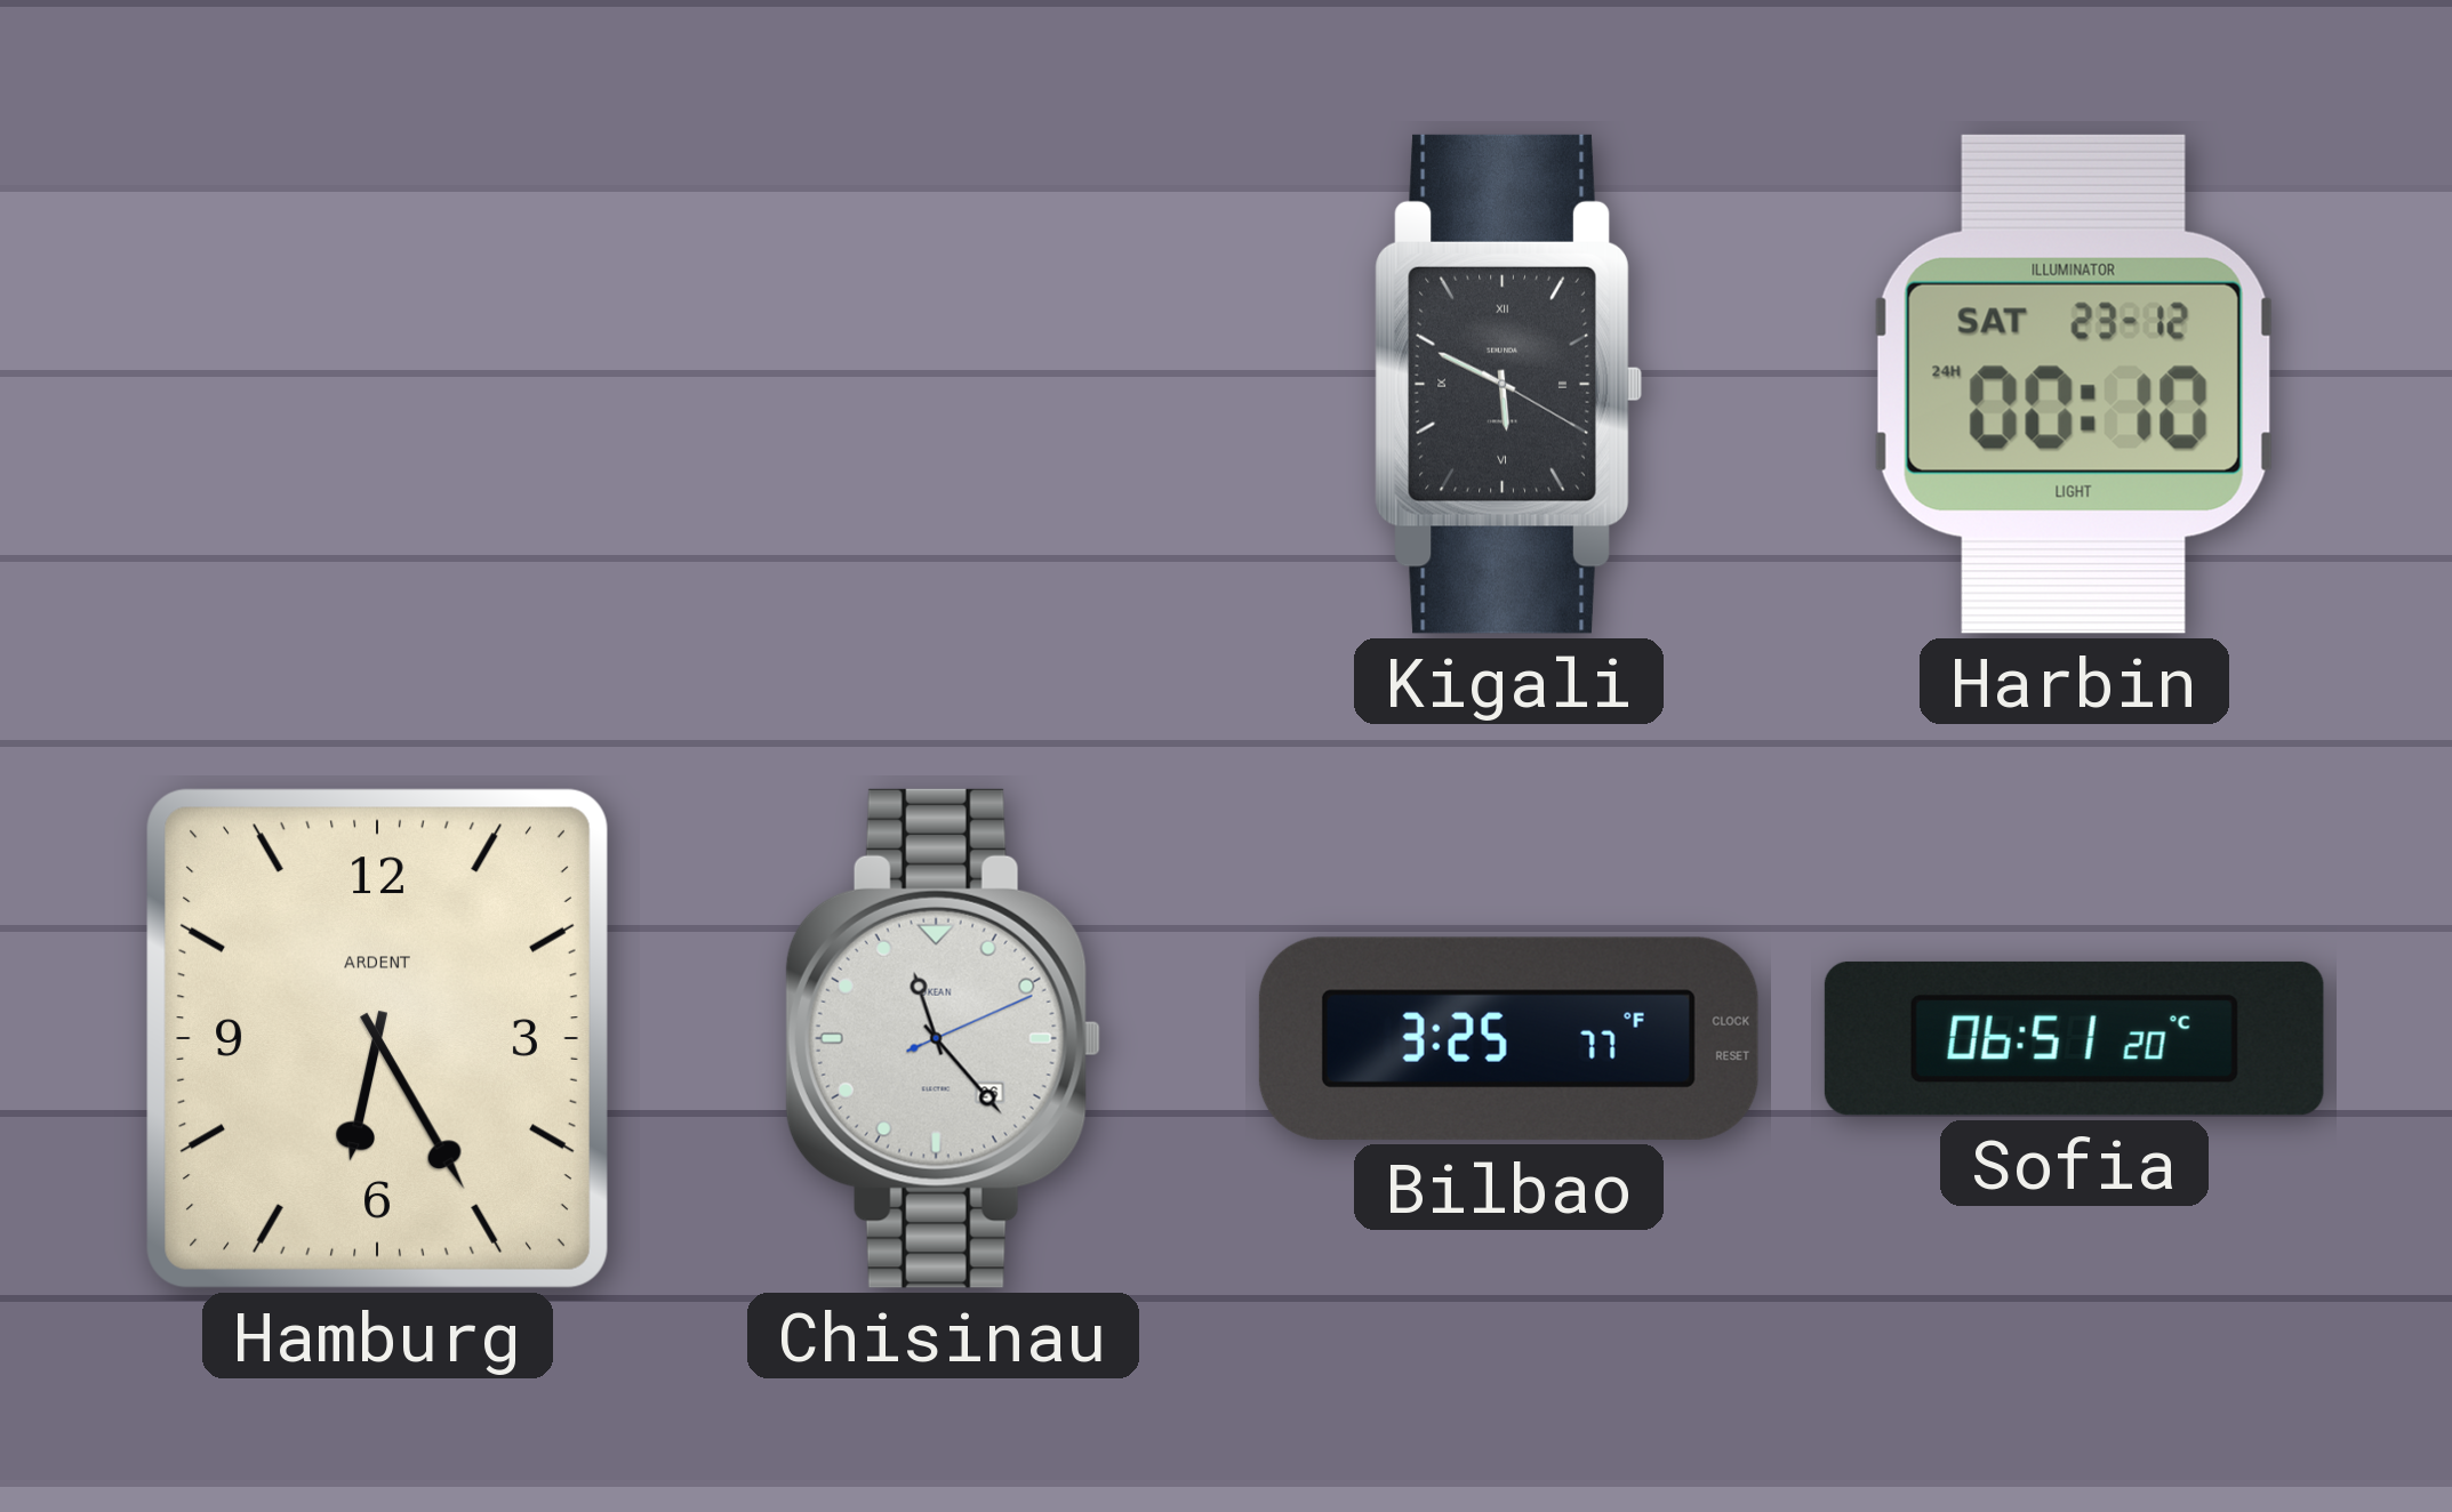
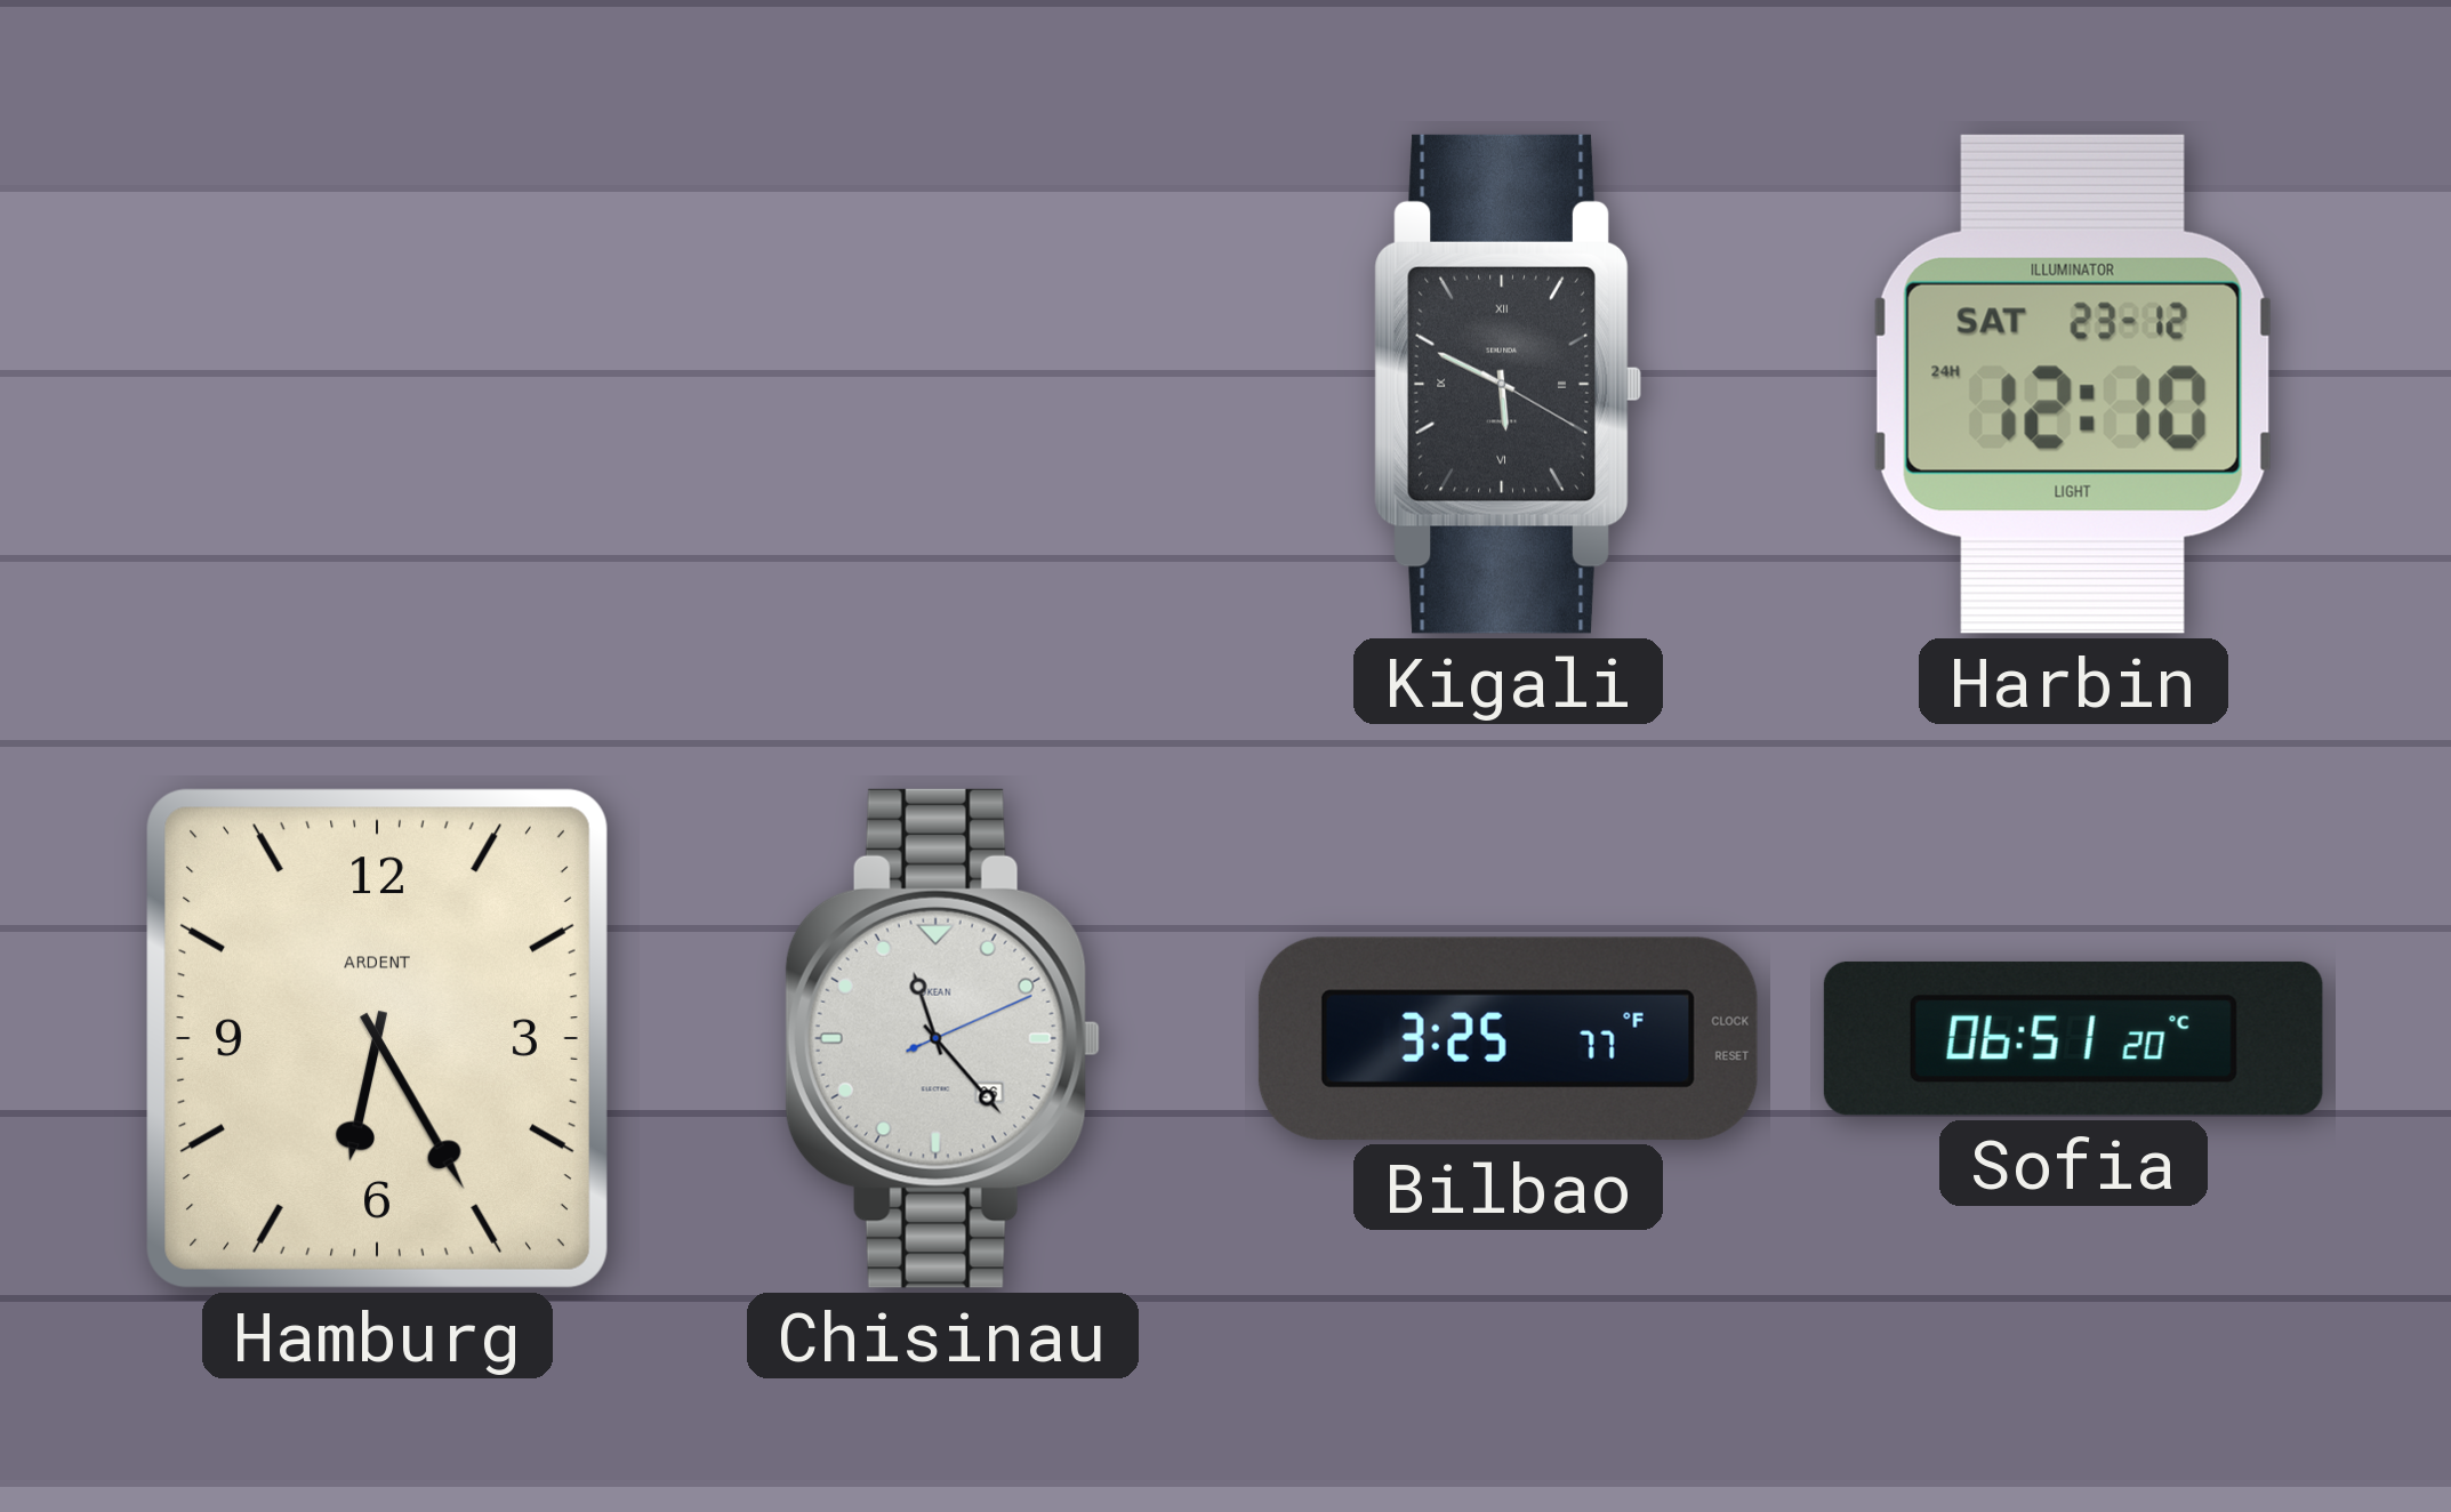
Harbin: 00:10 -> 12:10 (2073, 384)
